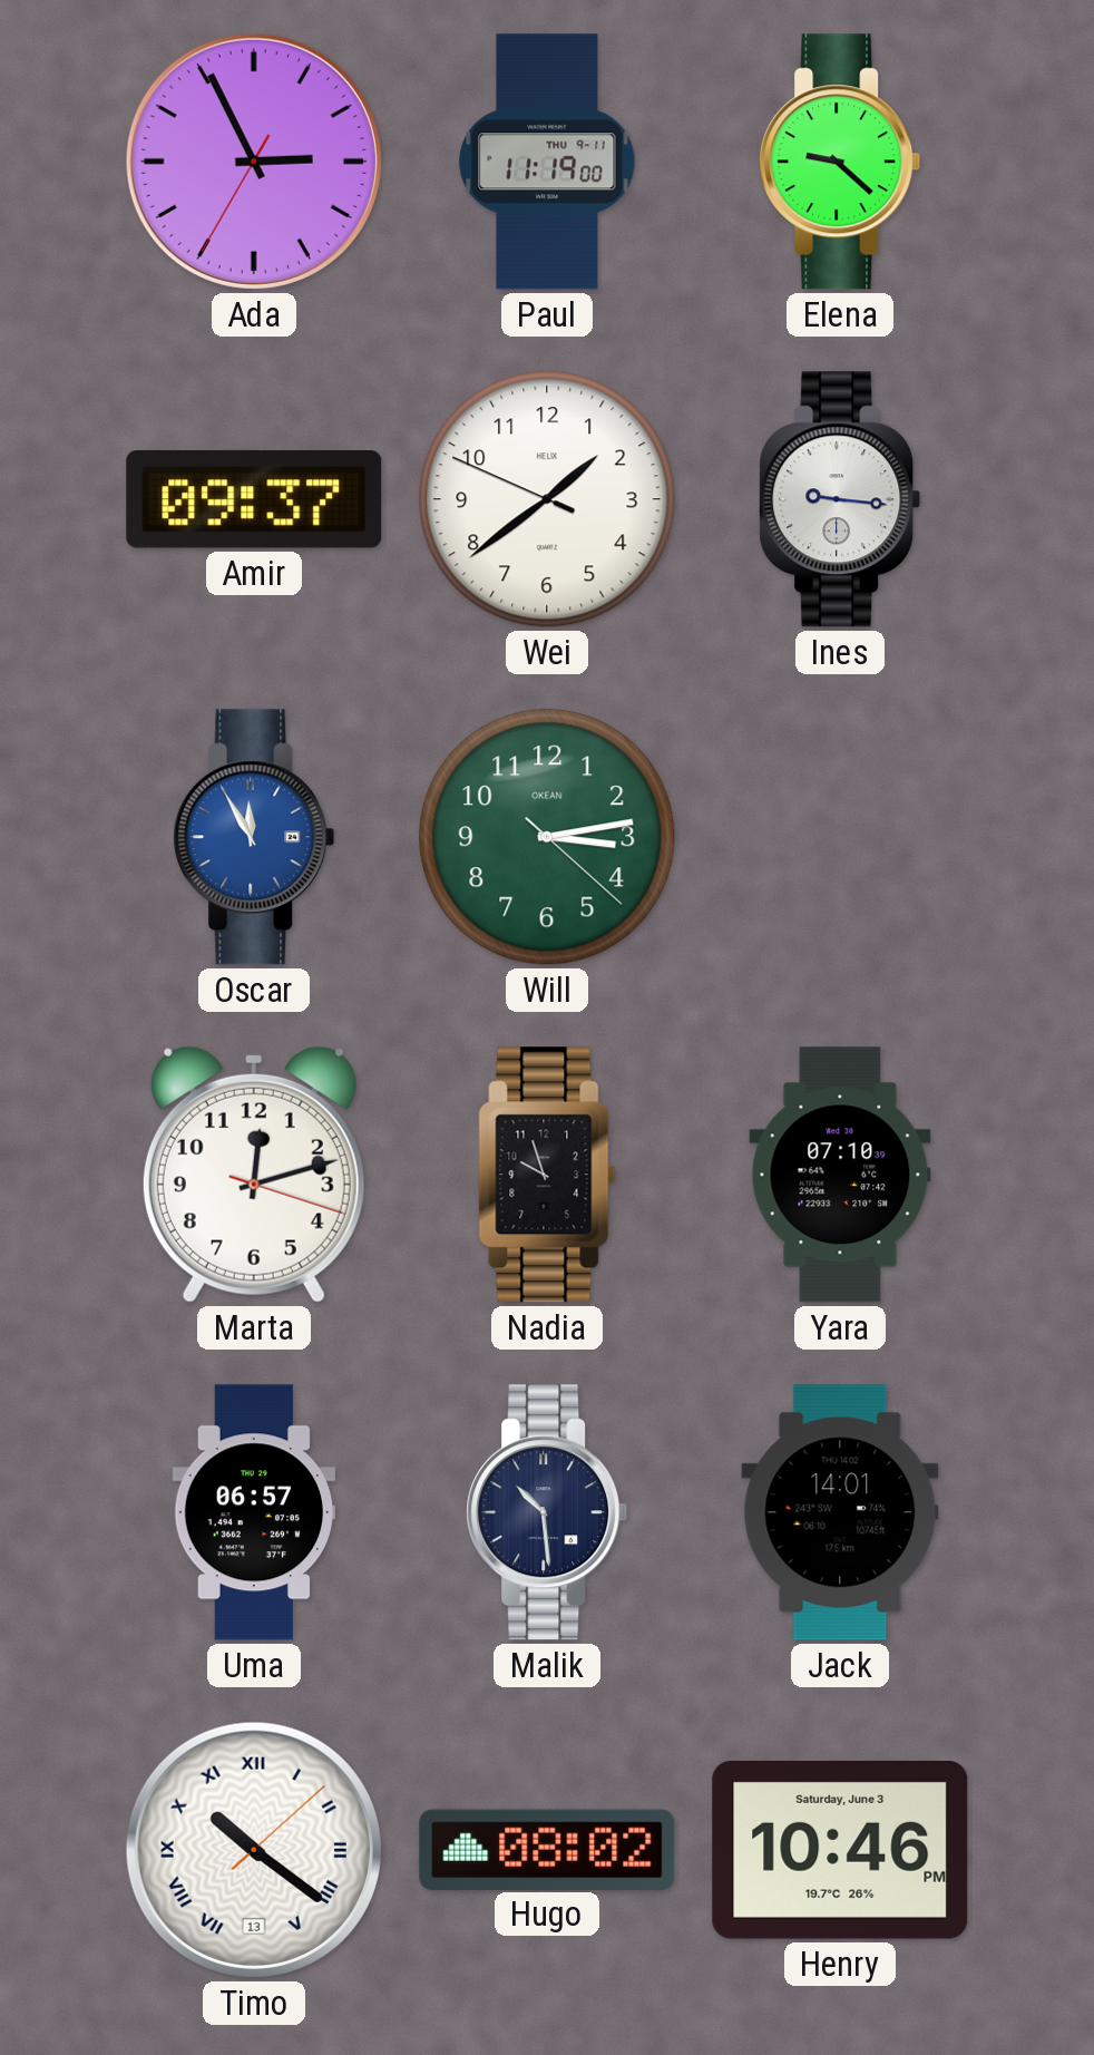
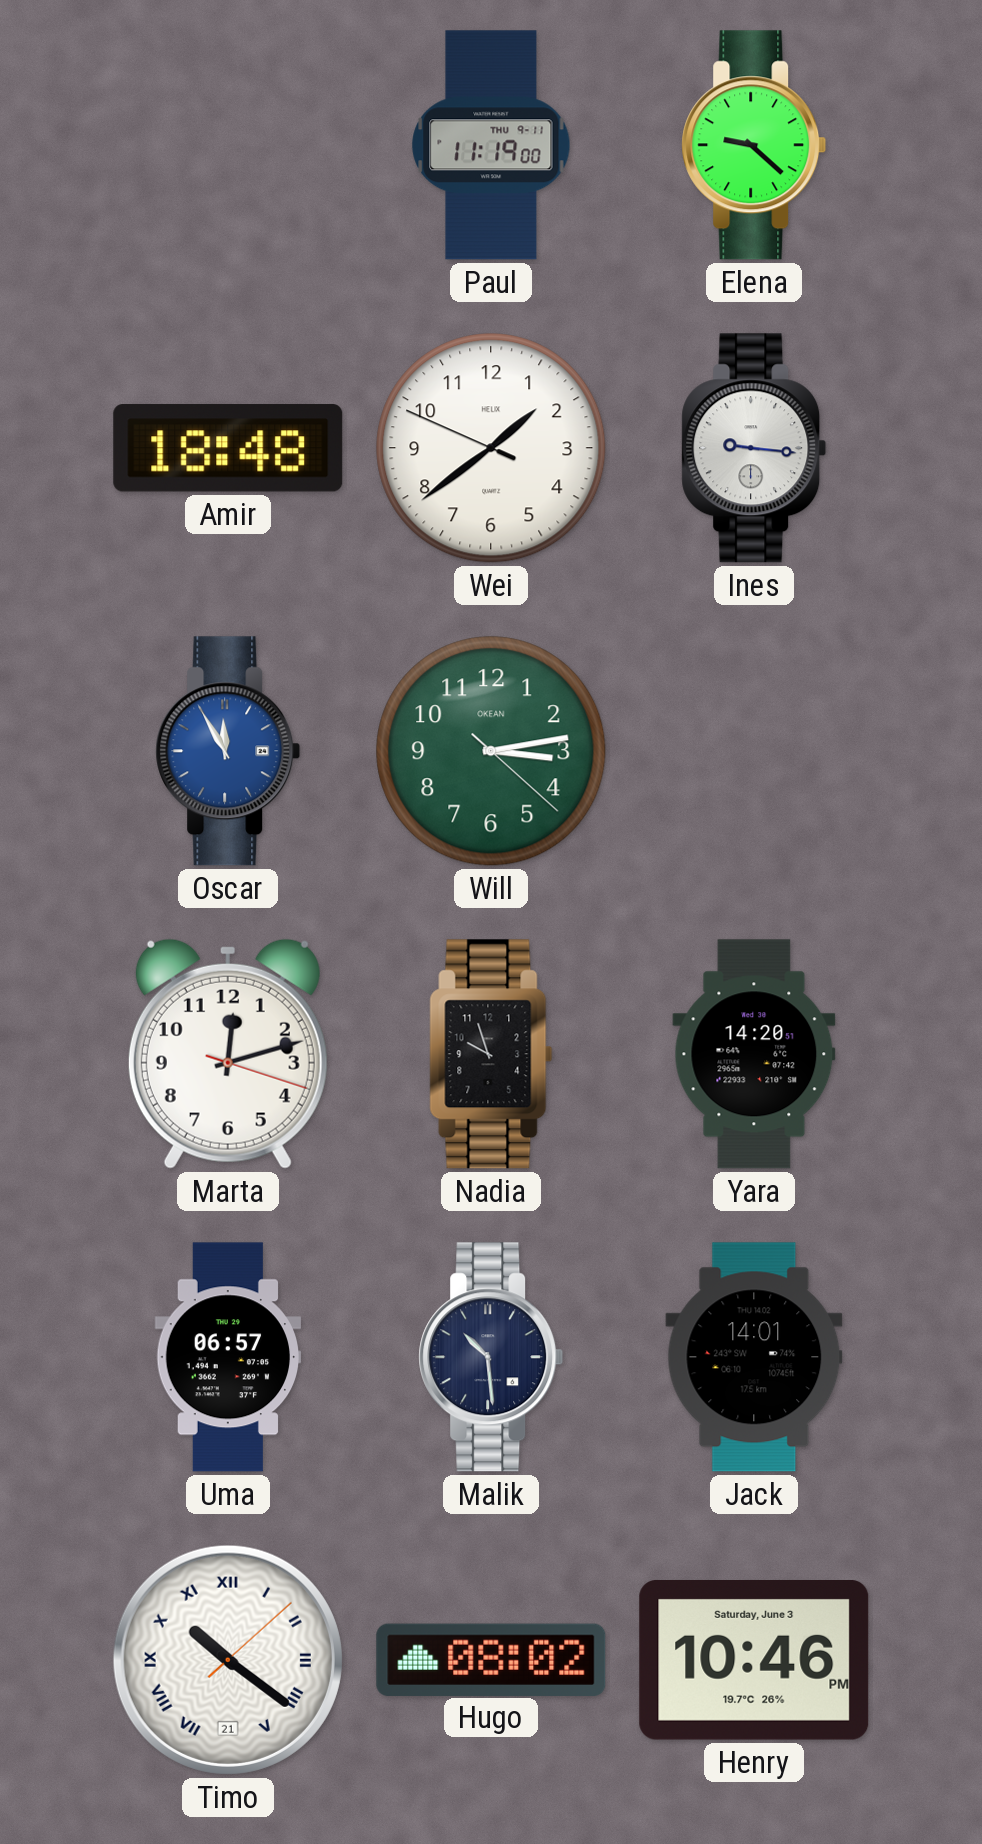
Ada: 2:55 -> none (254, 162)
Amir: 09:37 -> 18:48 (228, 448)
Yara: 07:10 -> 14:20 (754, 1054)
Timo date: 13 -> 21 (228, 1660)
